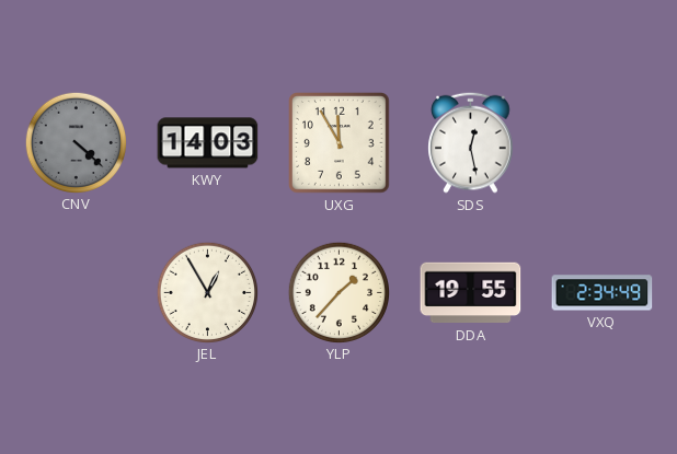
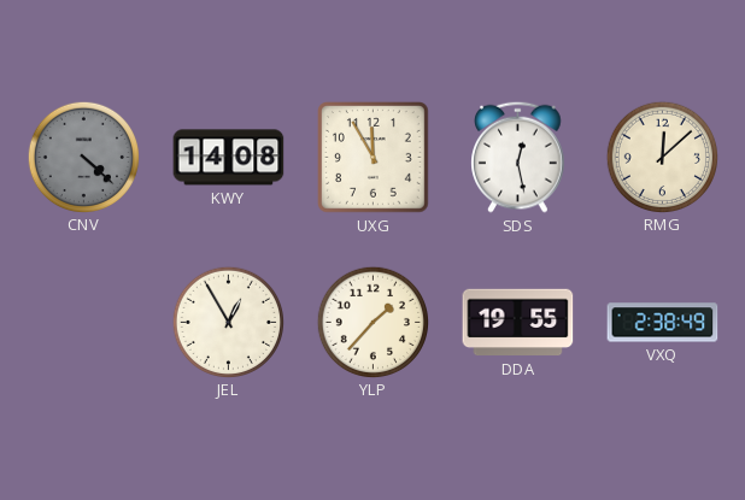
KWY: 14:03 -> 14:08 (229, 158)
RMG: none -> 12:08 (662, 157)
VXQ: 2:34 -> 2:38 (663, 323)
